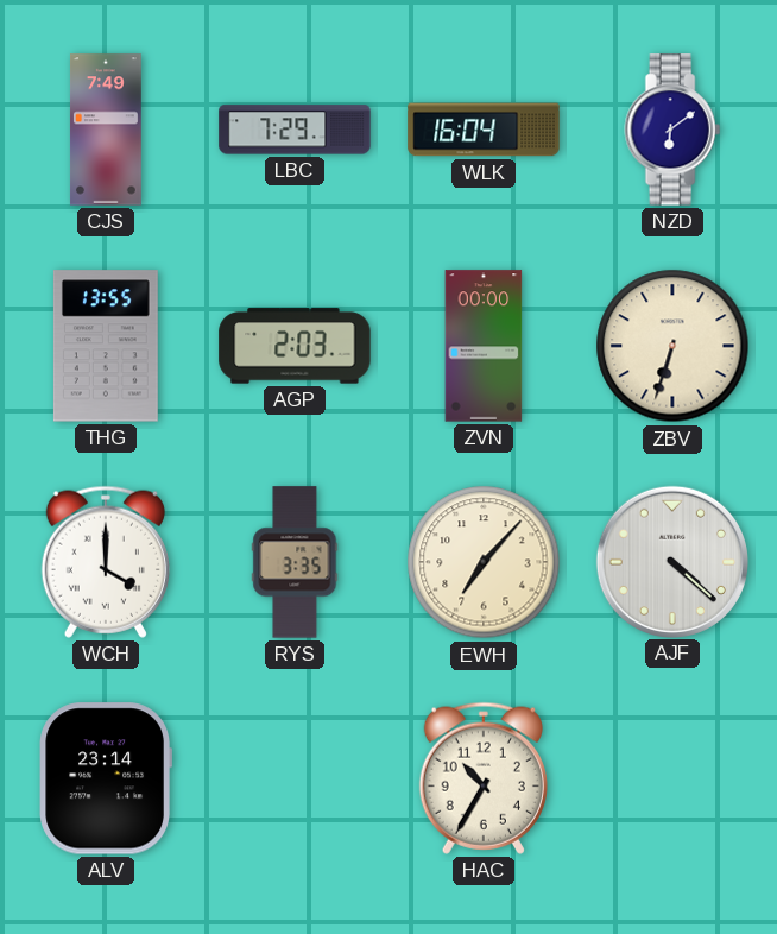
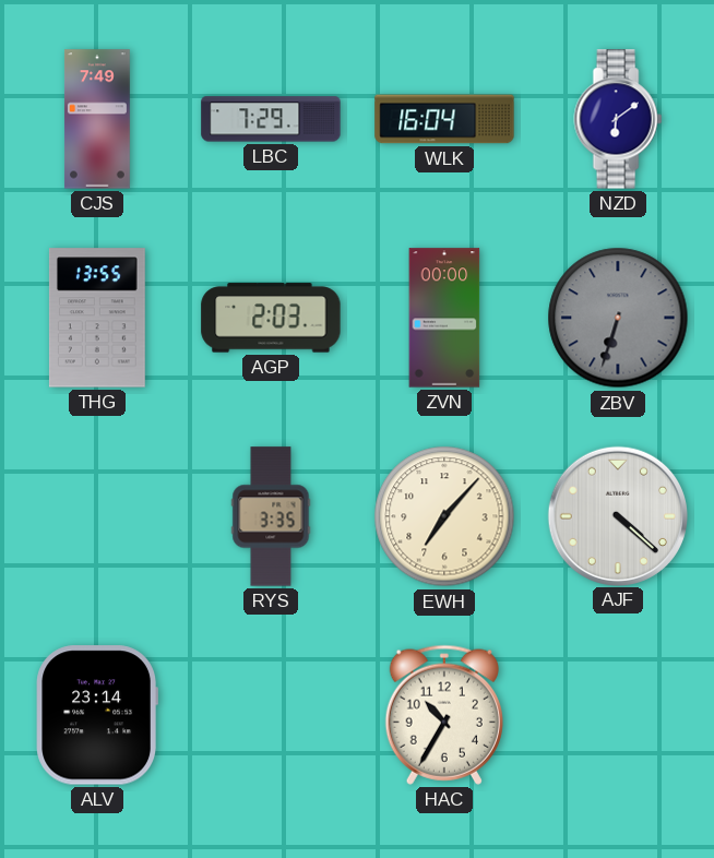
ZBV dial: cream -> grey (618, 318)
WCH: 4:00 -> none (106, 562)
